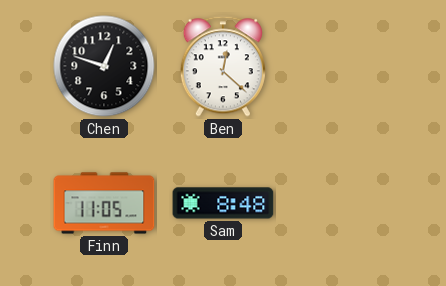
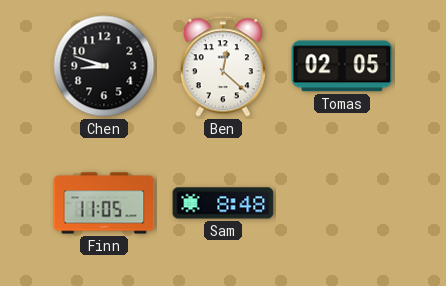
Chen: 12:48 -> 8:48 (104, 66)
Tomas: none -> 02:05 (342, 66)
